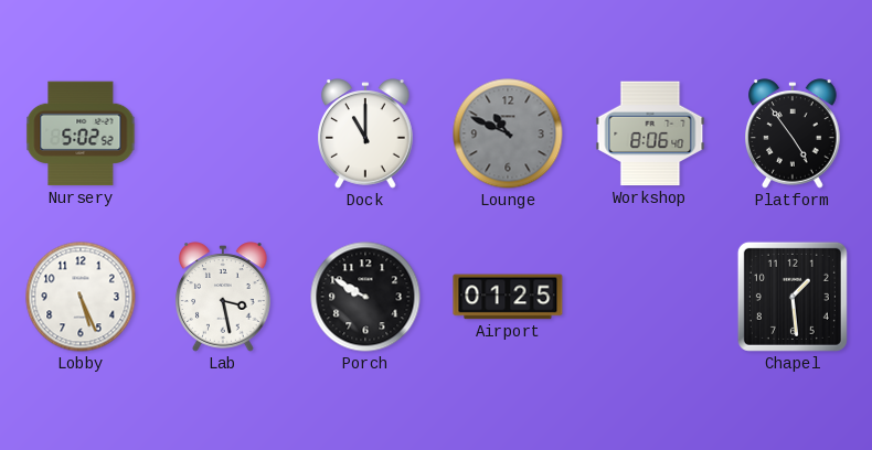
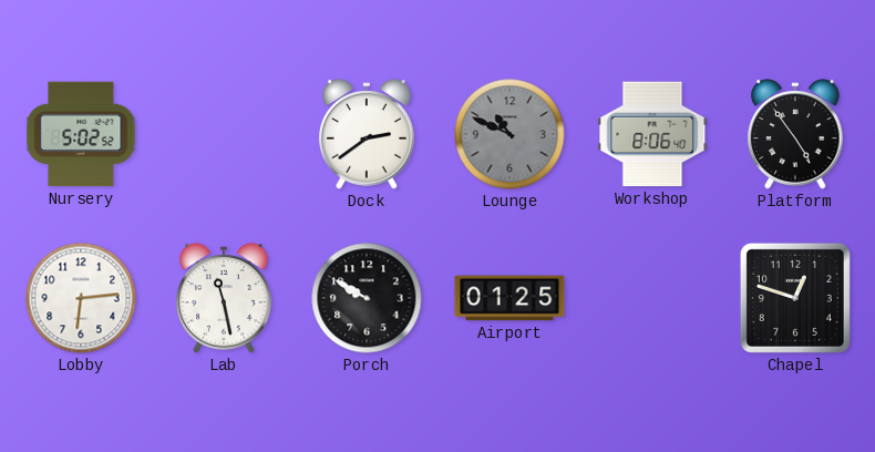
Dock: 11:00 -> 2:39 (367, 134)
Lobby: 5:26 -> 6:14 (81, 298)
Lab: 3:28 -> 11:28 (224, 298)
Chapel: 1:29 -> 12:48 (795, 298)
